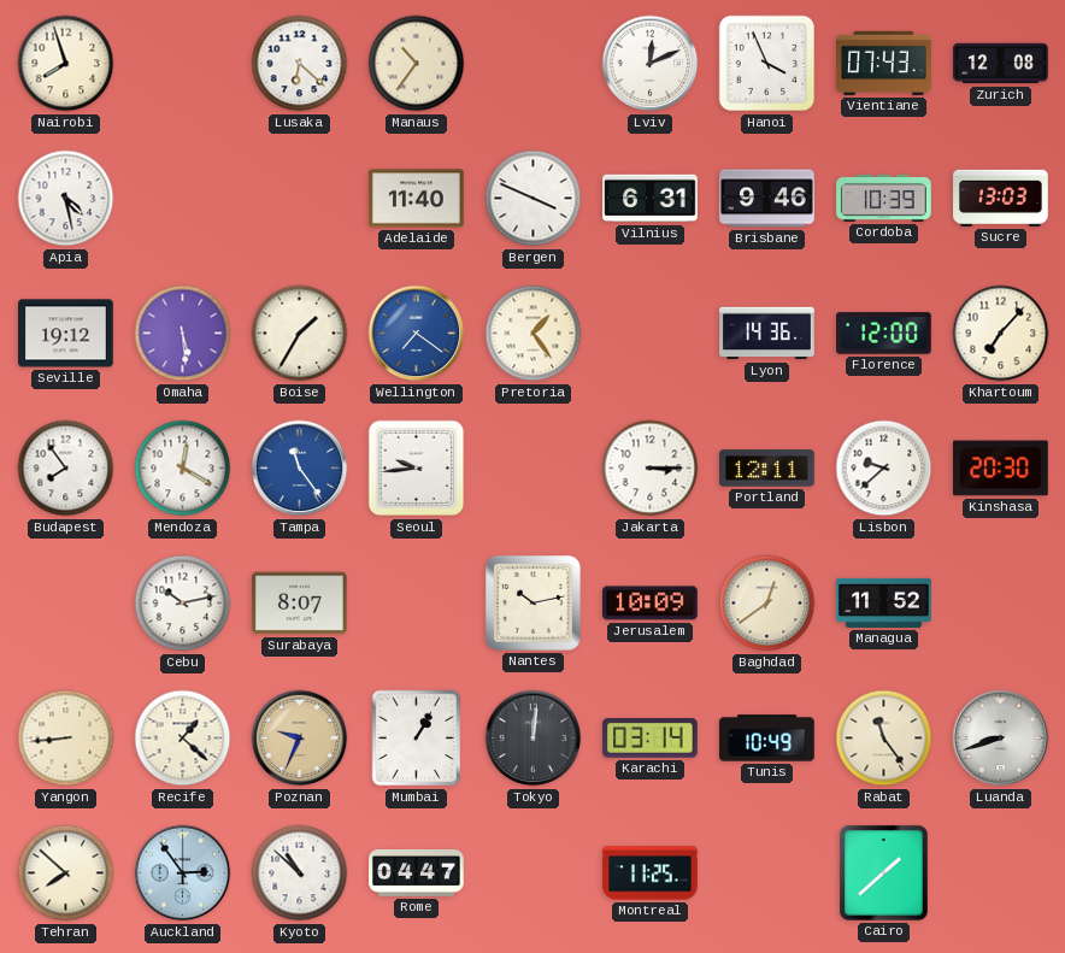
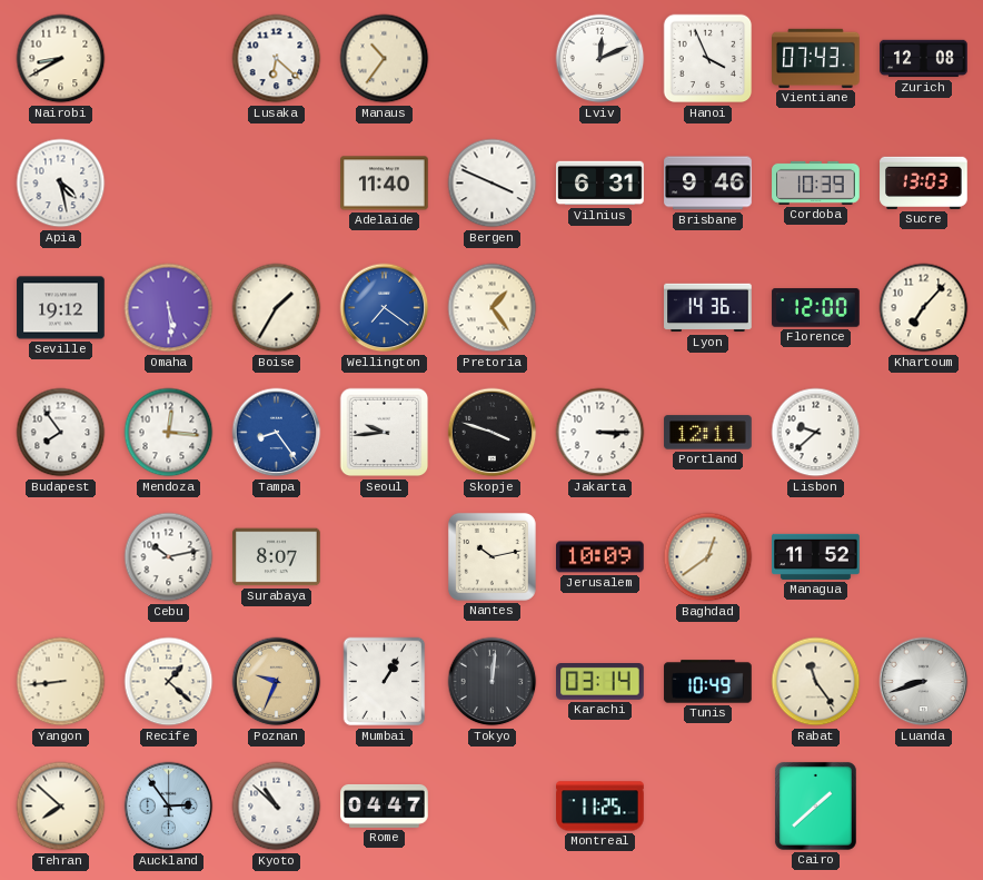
Nairobi: 7:57 -> 8:40 (61, 59)
Mendoza: 12:20 -> 12:16 (169, 433)
Tampa: 11:24 -> 8:24 (277, 433)
Skopje: none -> 3:48 (493, 433)
Kinshasa: 20:30 -> none (1001, 469)
